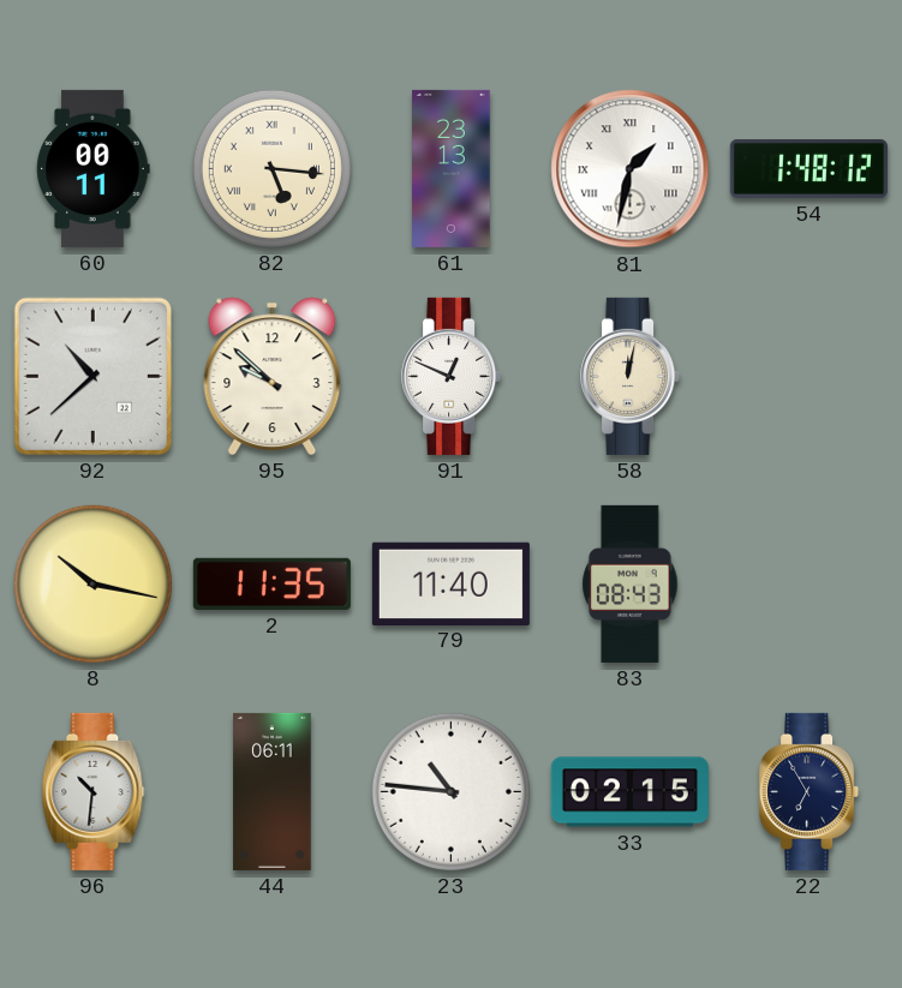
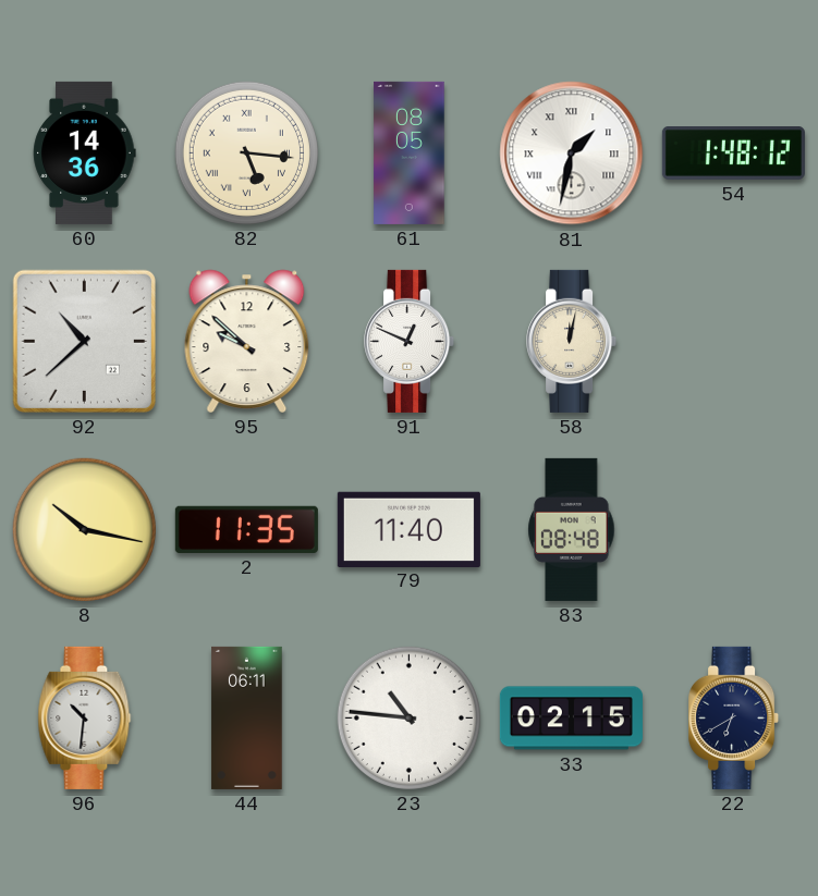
60: 00:11 -> 14:36 (85, 152)
61: 23:13 -> 08:05 (410, 152)
83: 08:43 -> 08:48 (572, 529)
22: 6:55 -> 6:40 (734, 717)
